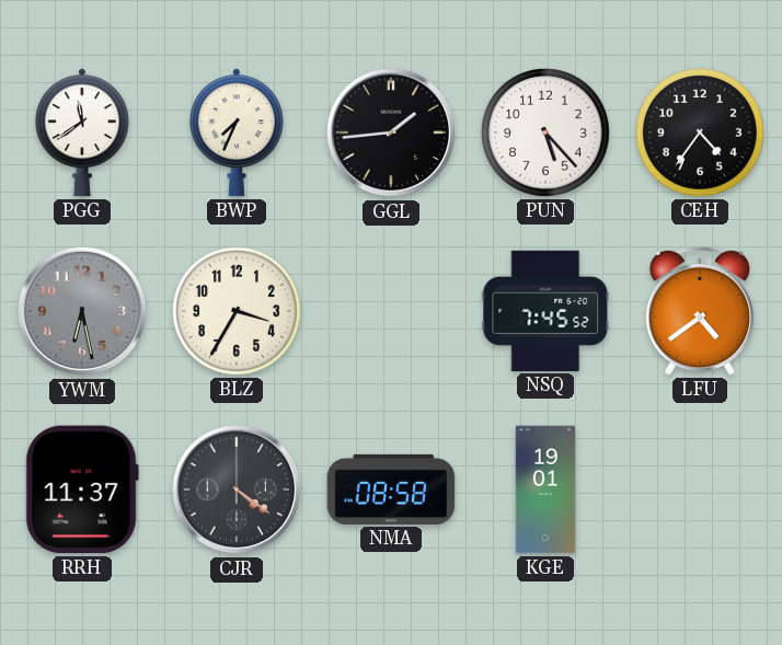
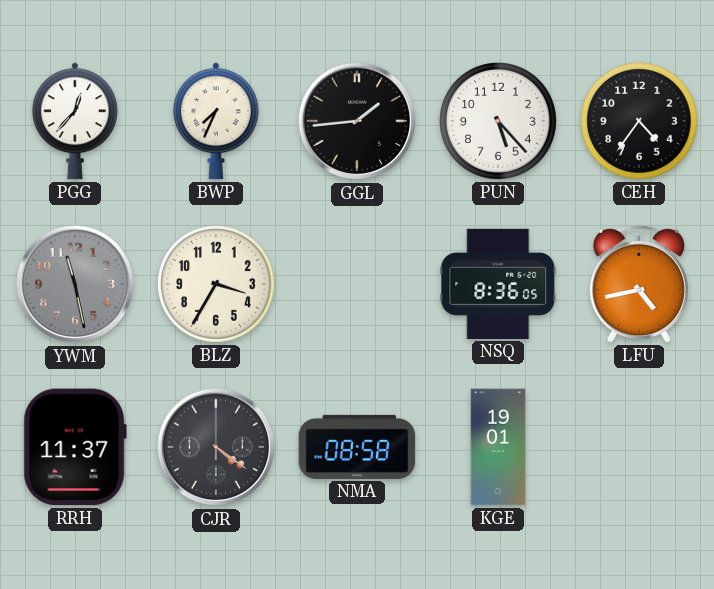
PGG: 11:39 -> 12:37 (75, 121)
YWM: 6:28 -> 11:28 (75, 284)
NSQ: 7:45 -> 8:36 (498, 284)
LFU: 4:39 -> 4:43 (639, 284)
